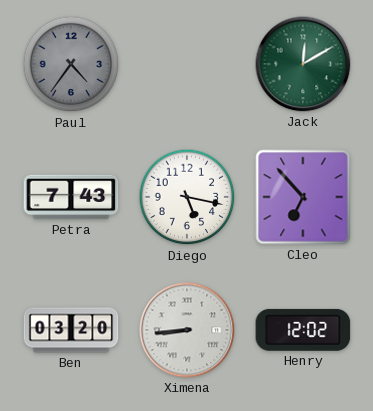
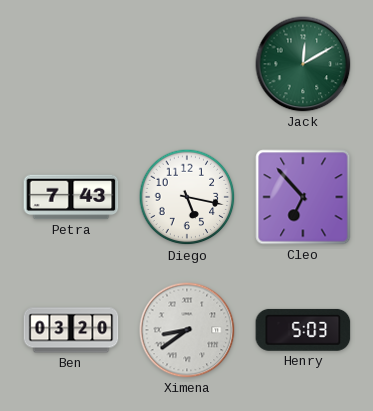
Paul: 4:36 -> none (71, 64)
Ximena: 8:44 -> 8:39 (187, 330)
Henry: 12:02 -> 5:03 (303, 330)
